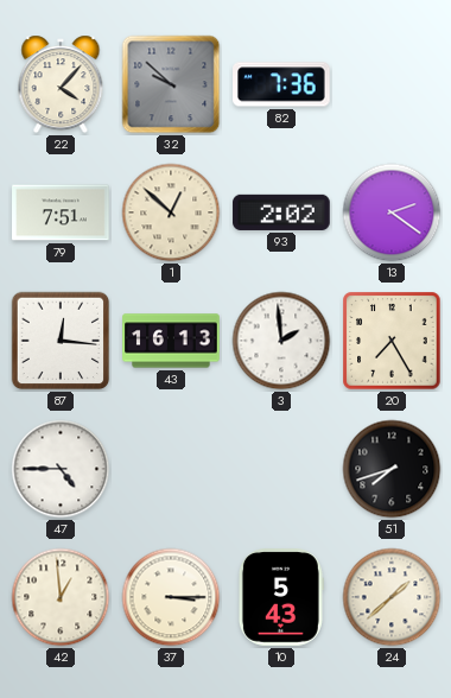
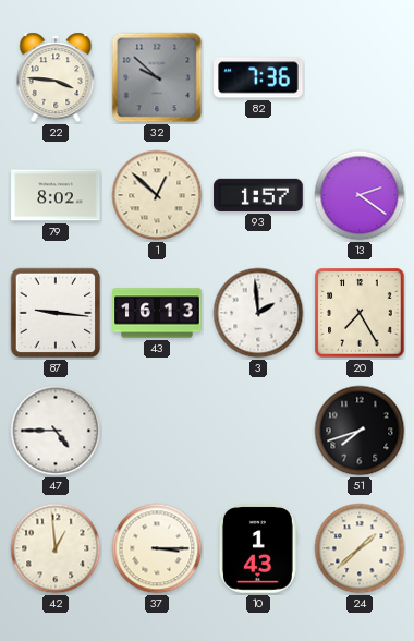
22: 4:07 -> 3:46 (56, 77)
79: 7:51 -> 8:02 (56, 195)
93: 2:02 -> 1:57 (258, 195)
87: 12:16 -> 9:16 (56, 313)
10: 5:43 -> 1:43 (257, 548)
